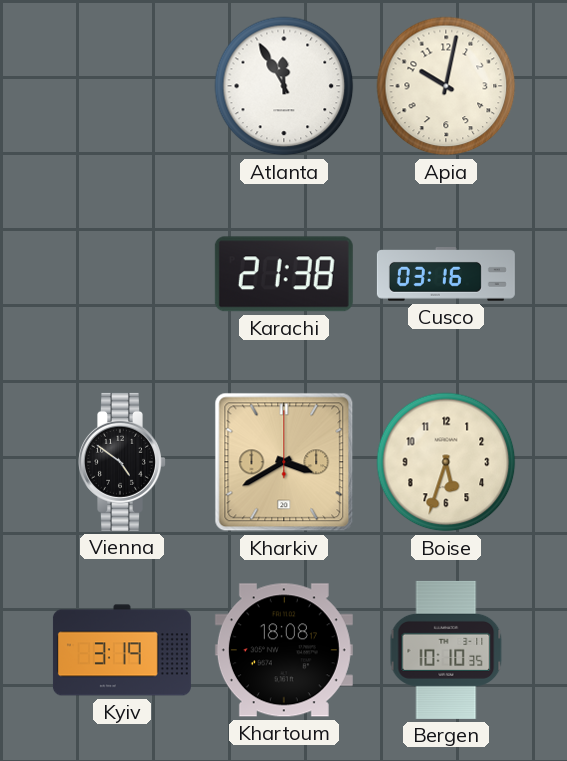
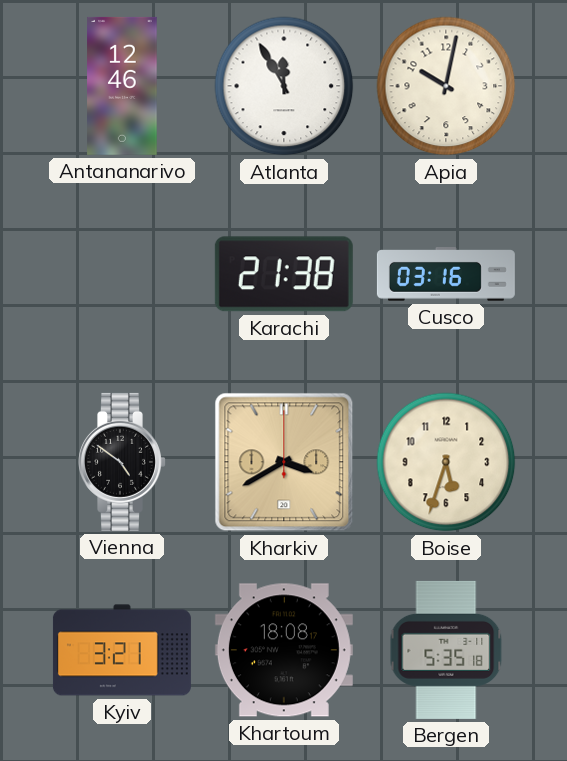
Antananarivo: none -> 12:46 (122, 86)
Kyiv: 3:19 -> 3:21 (122, 650)
Bergen: 10:10 -> 5:35 (446, 650)
